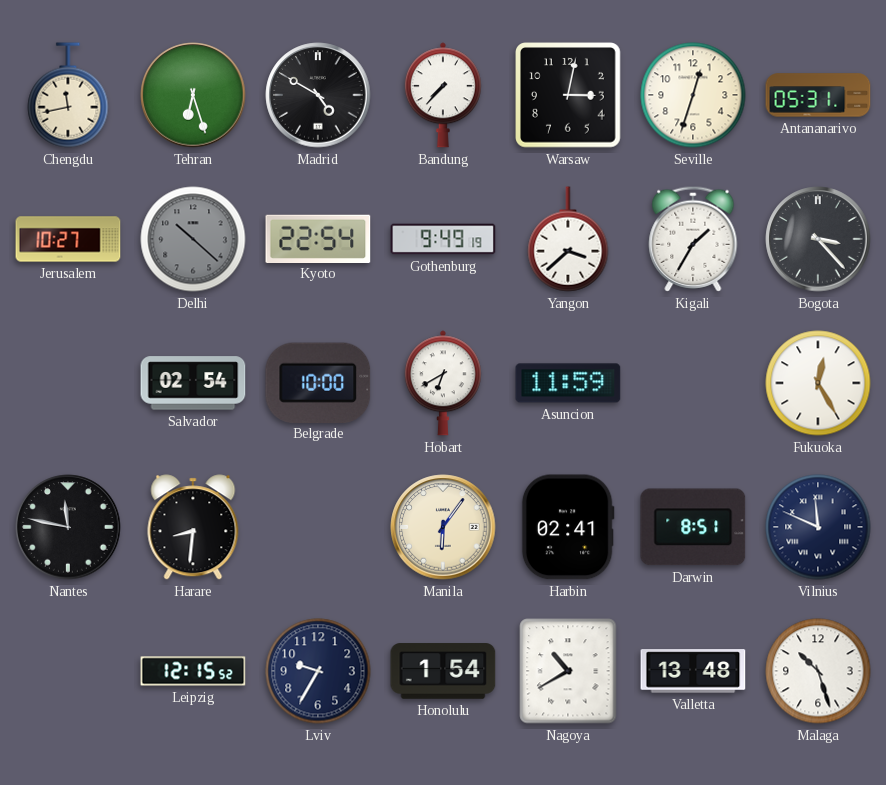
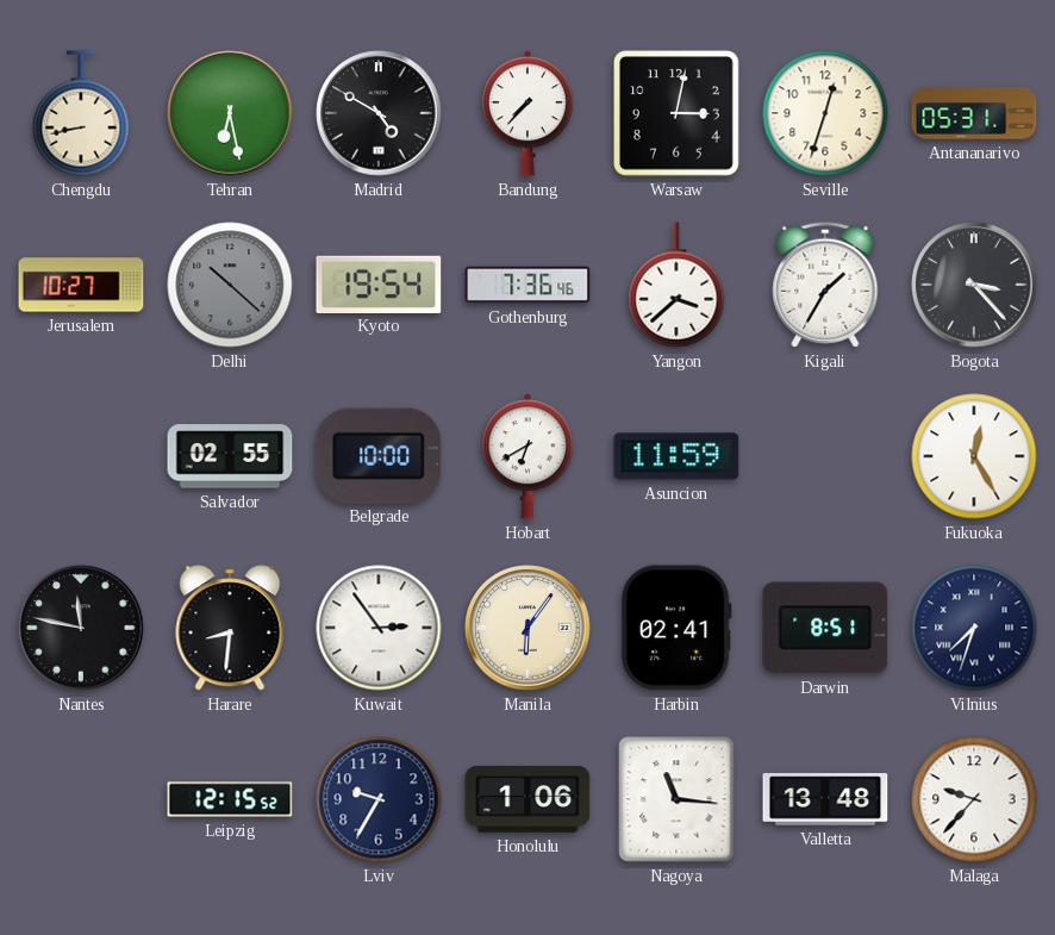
Chengdu: 11:43 -> 8:43 (81, 113)
Tehran: 6:27 -> 6:28 (230, 113)
Kyoto: 22:54 -> 19:54 (379, 283)
Gothenburg: 9:49 -> 7:36 (527, 285)
Salvador: 02:54 -> 02:55 (230, 456)
Kuwait: none -> 2:54 (379, 628)
Vilnius: 11:49 -> 7:33 (974, 628)
Honolulu: 1:54 -> 1:06 (527, 799)
Nagoya: 10:40 -> 11:16 (676, 799)
Malaga: 10:27 -> 9:37 (974, 799)
